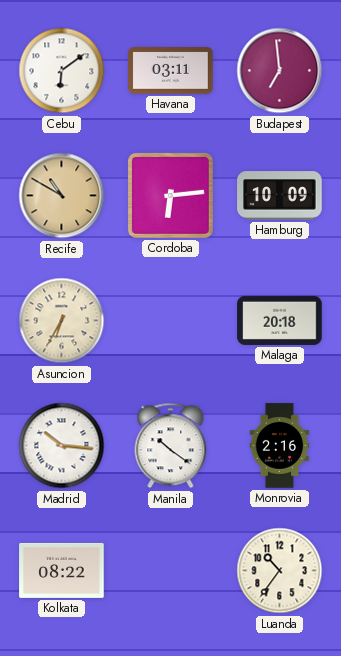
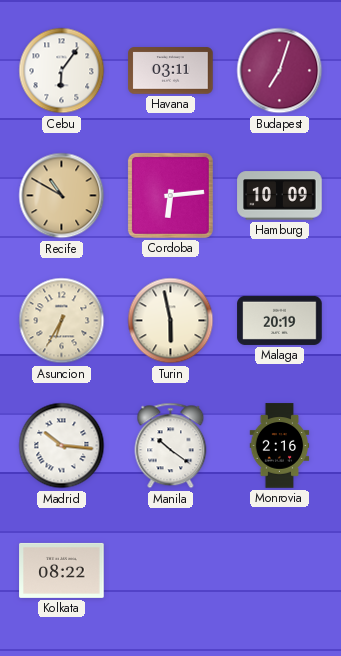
Cebu: 6:09 -> 6:06 (62, 71)
Budapest: 6:59 -> 7:03 (280, 71)
Turin: none -> 5:58 (171, 321)
Malaga: 20:18 -> 20:19 (280, 320)
Luanda: 10:36 -> none (280, 571)
